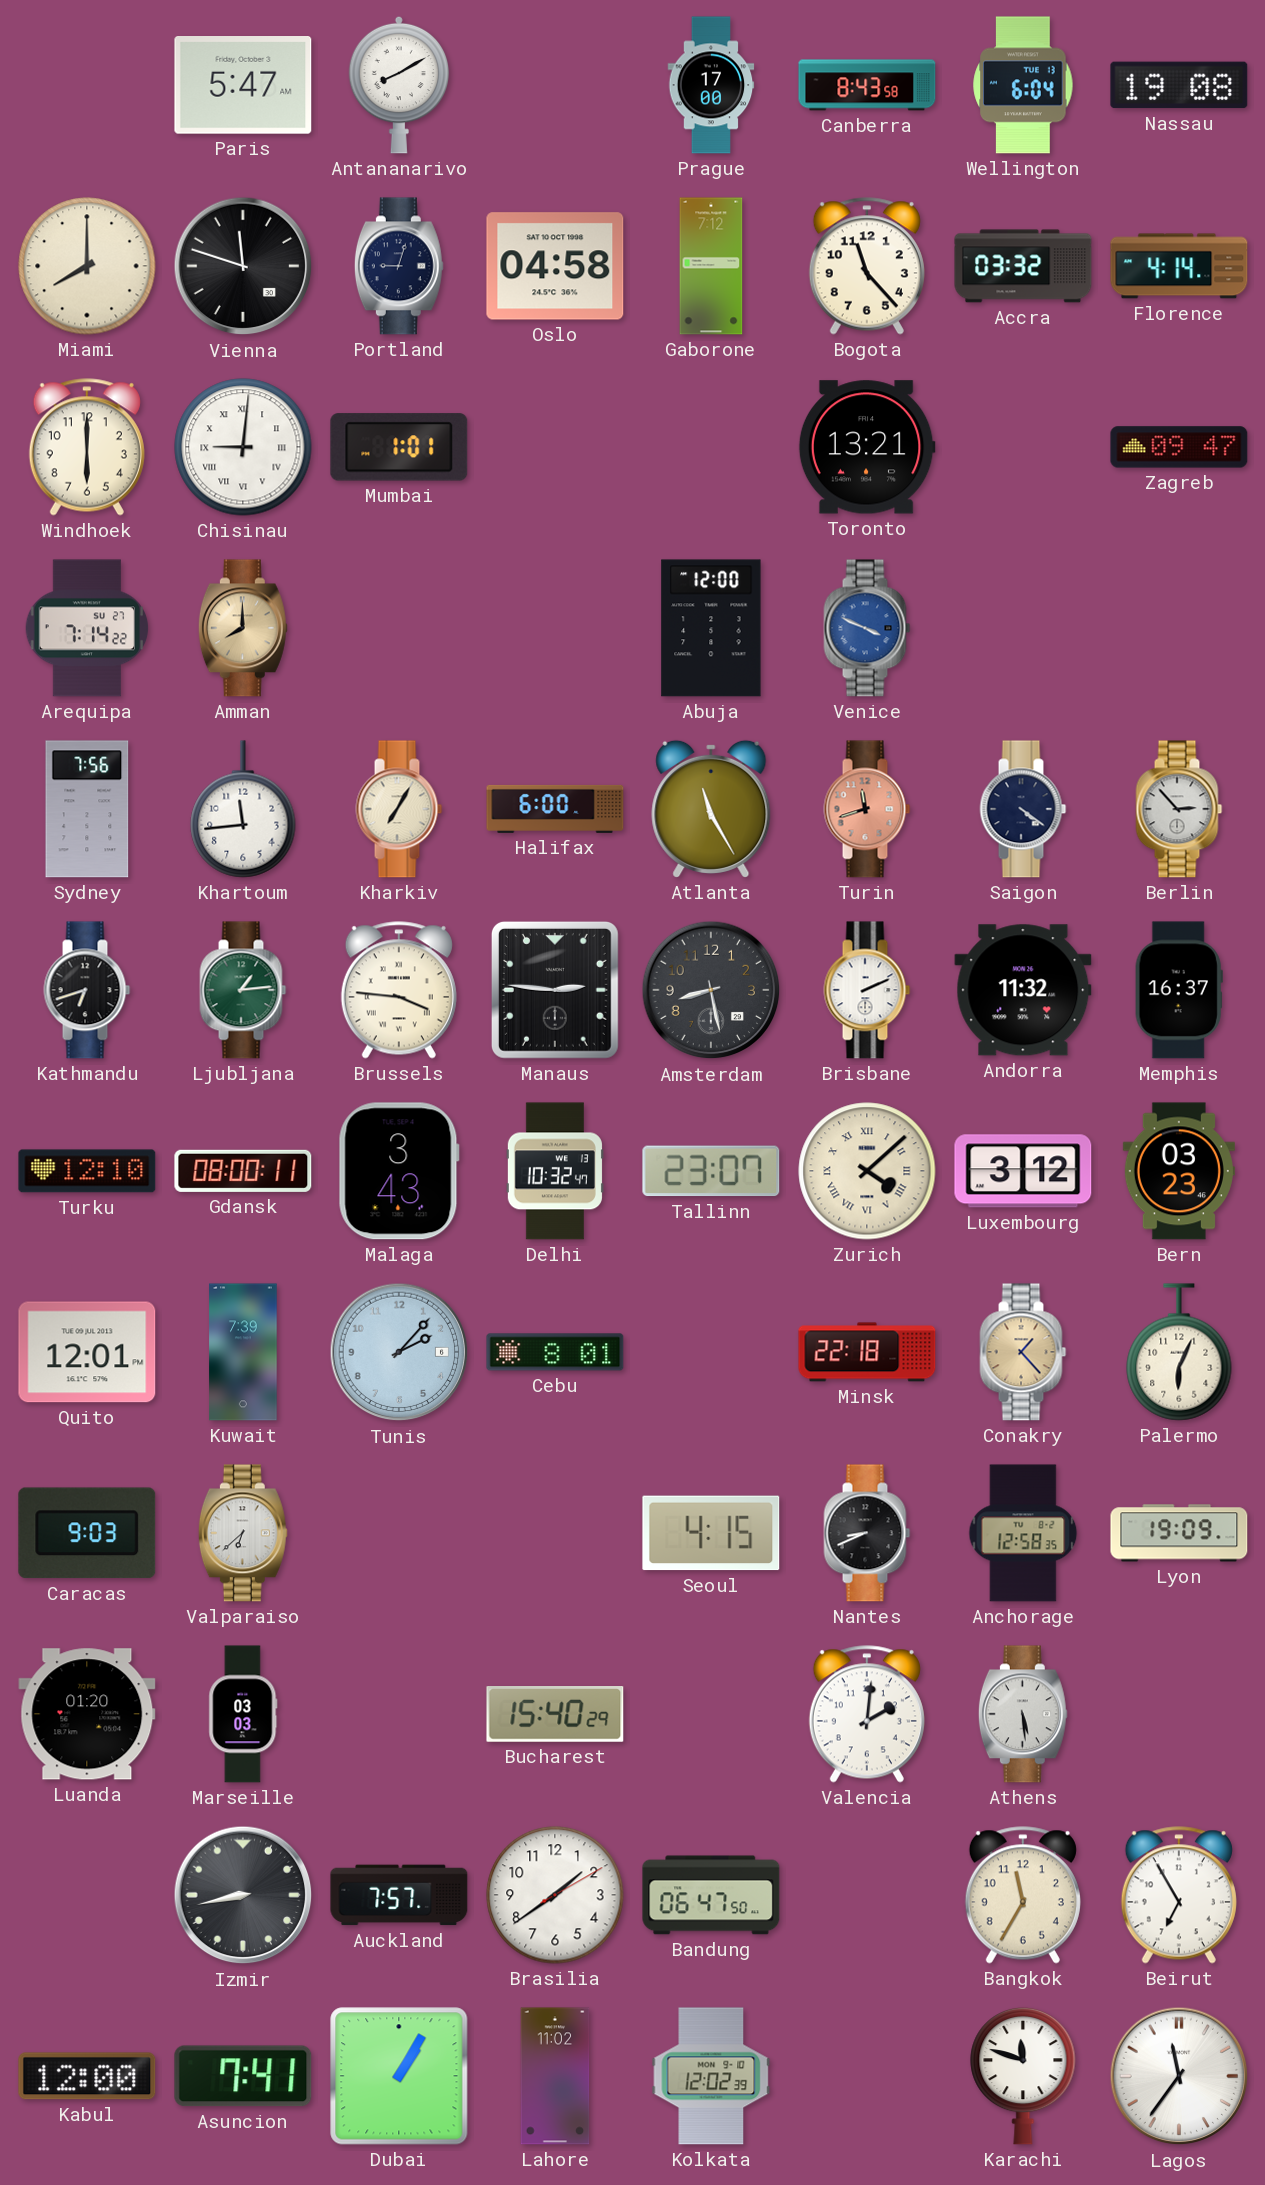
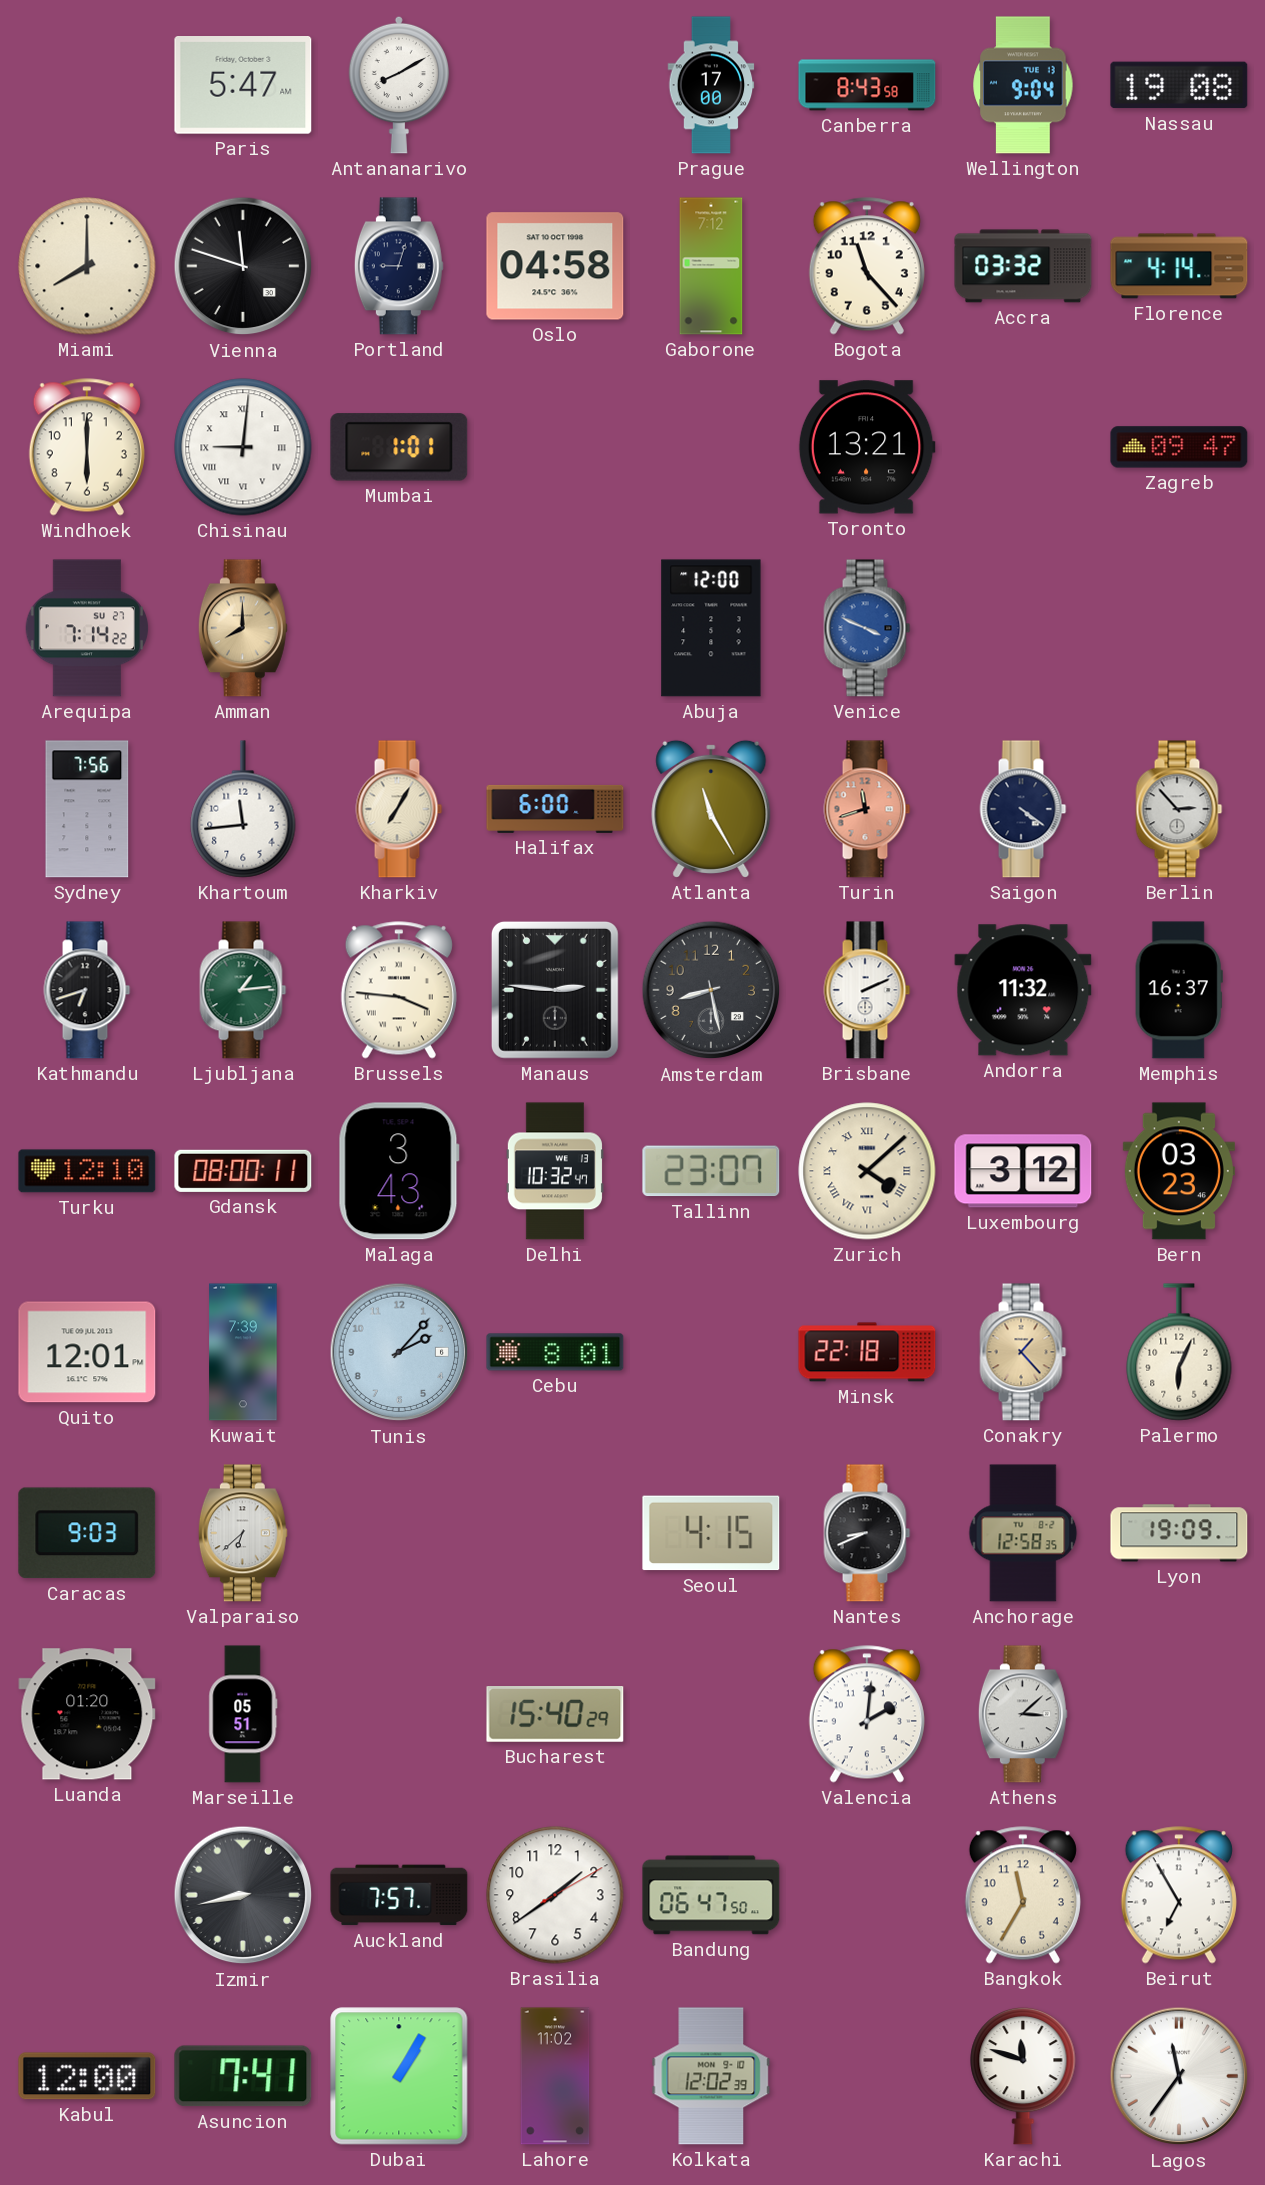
Wellington: 6:04 -> 9:04 (1023, 85)
Marseille: 03:03 -> 05:51 (243, 1714)
Athens: 5:29 -> 3:08 (1023, 1714)
